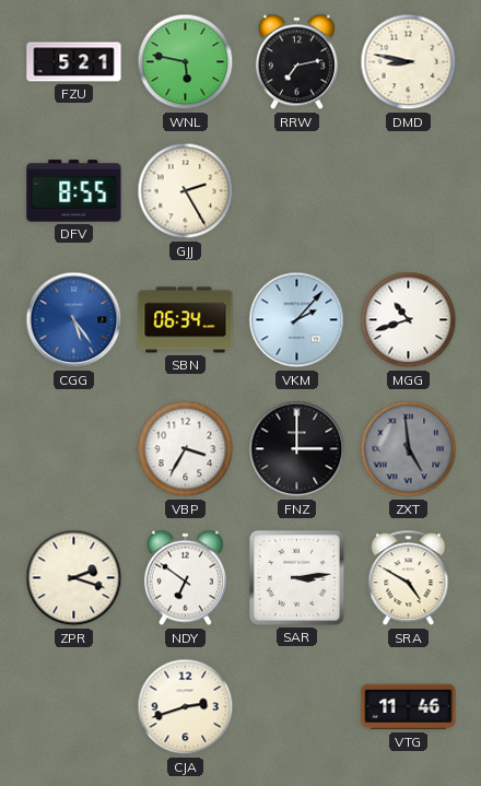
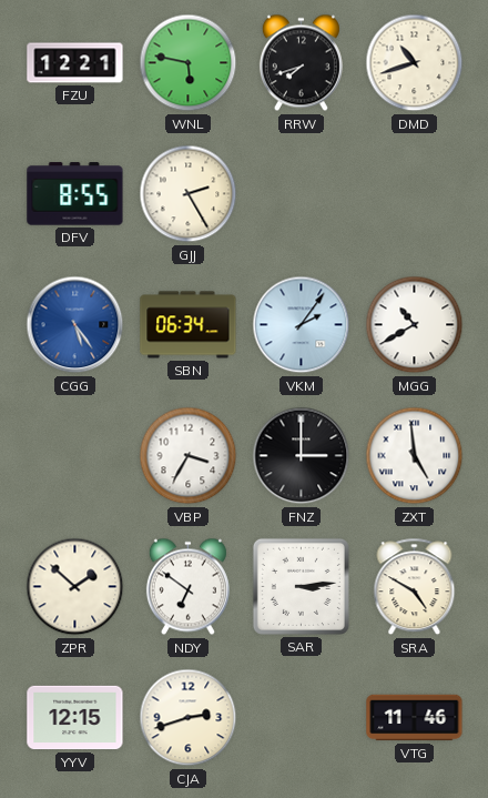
FZU: 5:21 -> 12:21 (75, 63)
RRW: 7:13 -> 7:42 (301, 63)
DMD: 8:47 -> 10:42 (415, 63)
VKM: 2:07 -> 2:06 (302, 325)
MGG: 10:42 -> 10:40 (415, 325)
ZXT dial: grey -> white (415, 456)
ZPR: 2:18 -> 1:52 (75, 587)
YYV: none -> 12:15 (75, 718)
